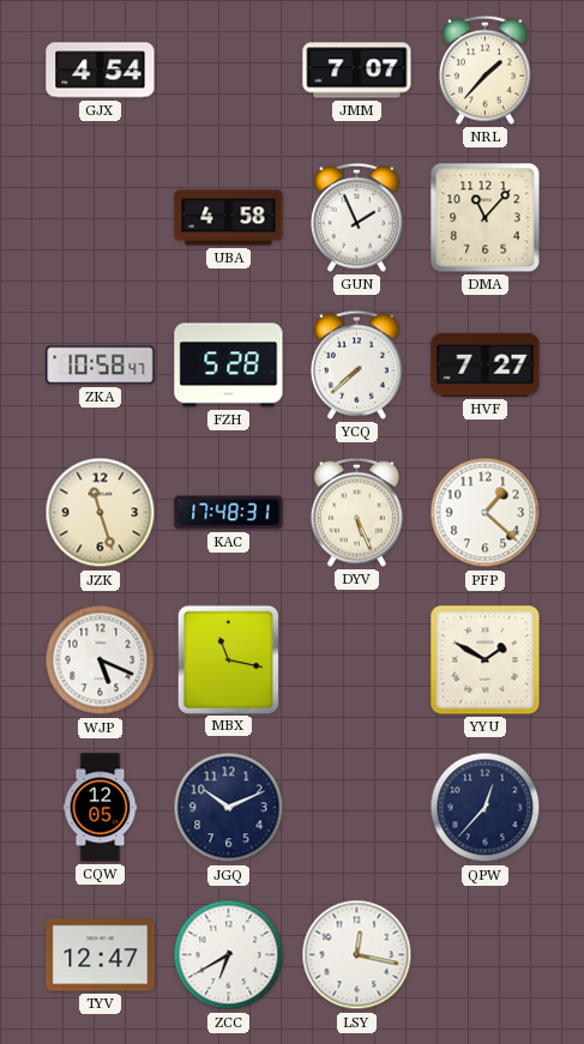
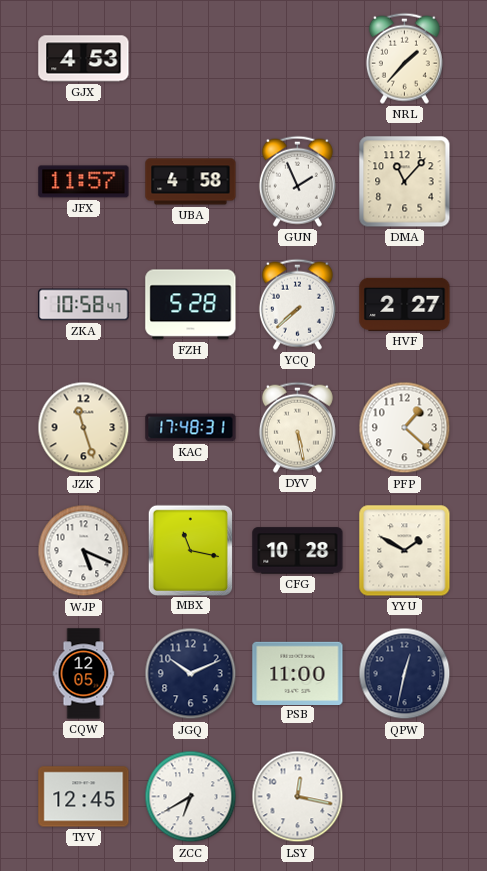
GJX: 4:54 -> 4:53 (84, 59)
JMM: 7:07 -> none (357, 71)
JFX: none -> 11:57 (84, 182)
HVF: 7:27 -> 2:27 (405, 304)
DYV: 5:26 -> 5:28 (297, 427)
CFG: none -> 10:28 (298, 551)
PSB: none -> 11:00 (298, 673)
QPW: 12:37 -> 12:32 (405, 674)
TYV: 12:47 -> 12:45 (84, 797)
